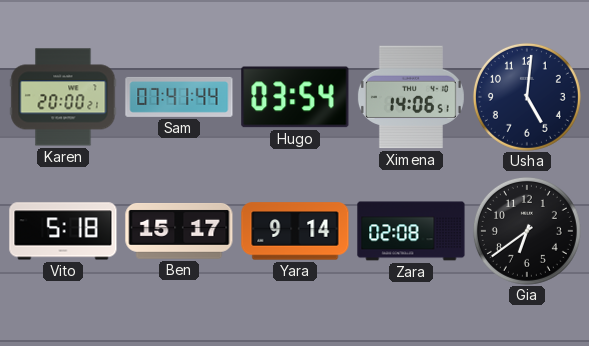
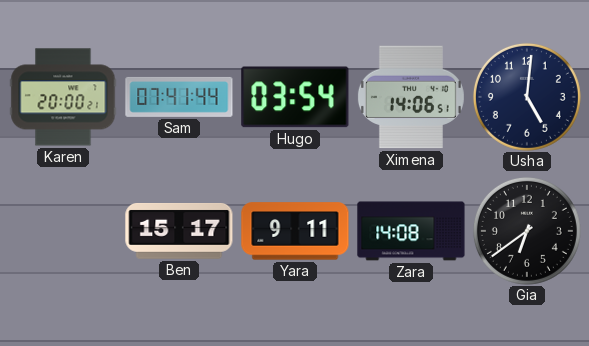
Vito: 5:18 -> none (63, 231)
Yara: 9:14 -> 9:11 (295, 231)
Zara: 02:08 -> 14:08 (411, 231)
